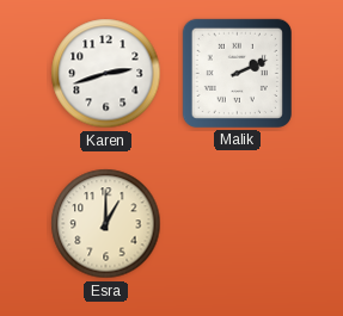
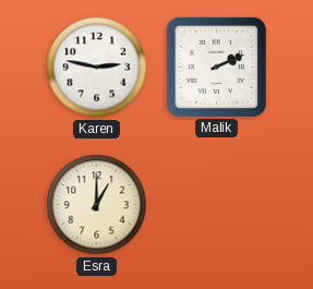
Karen: 2:42 -> 2:47 (97, 68)
